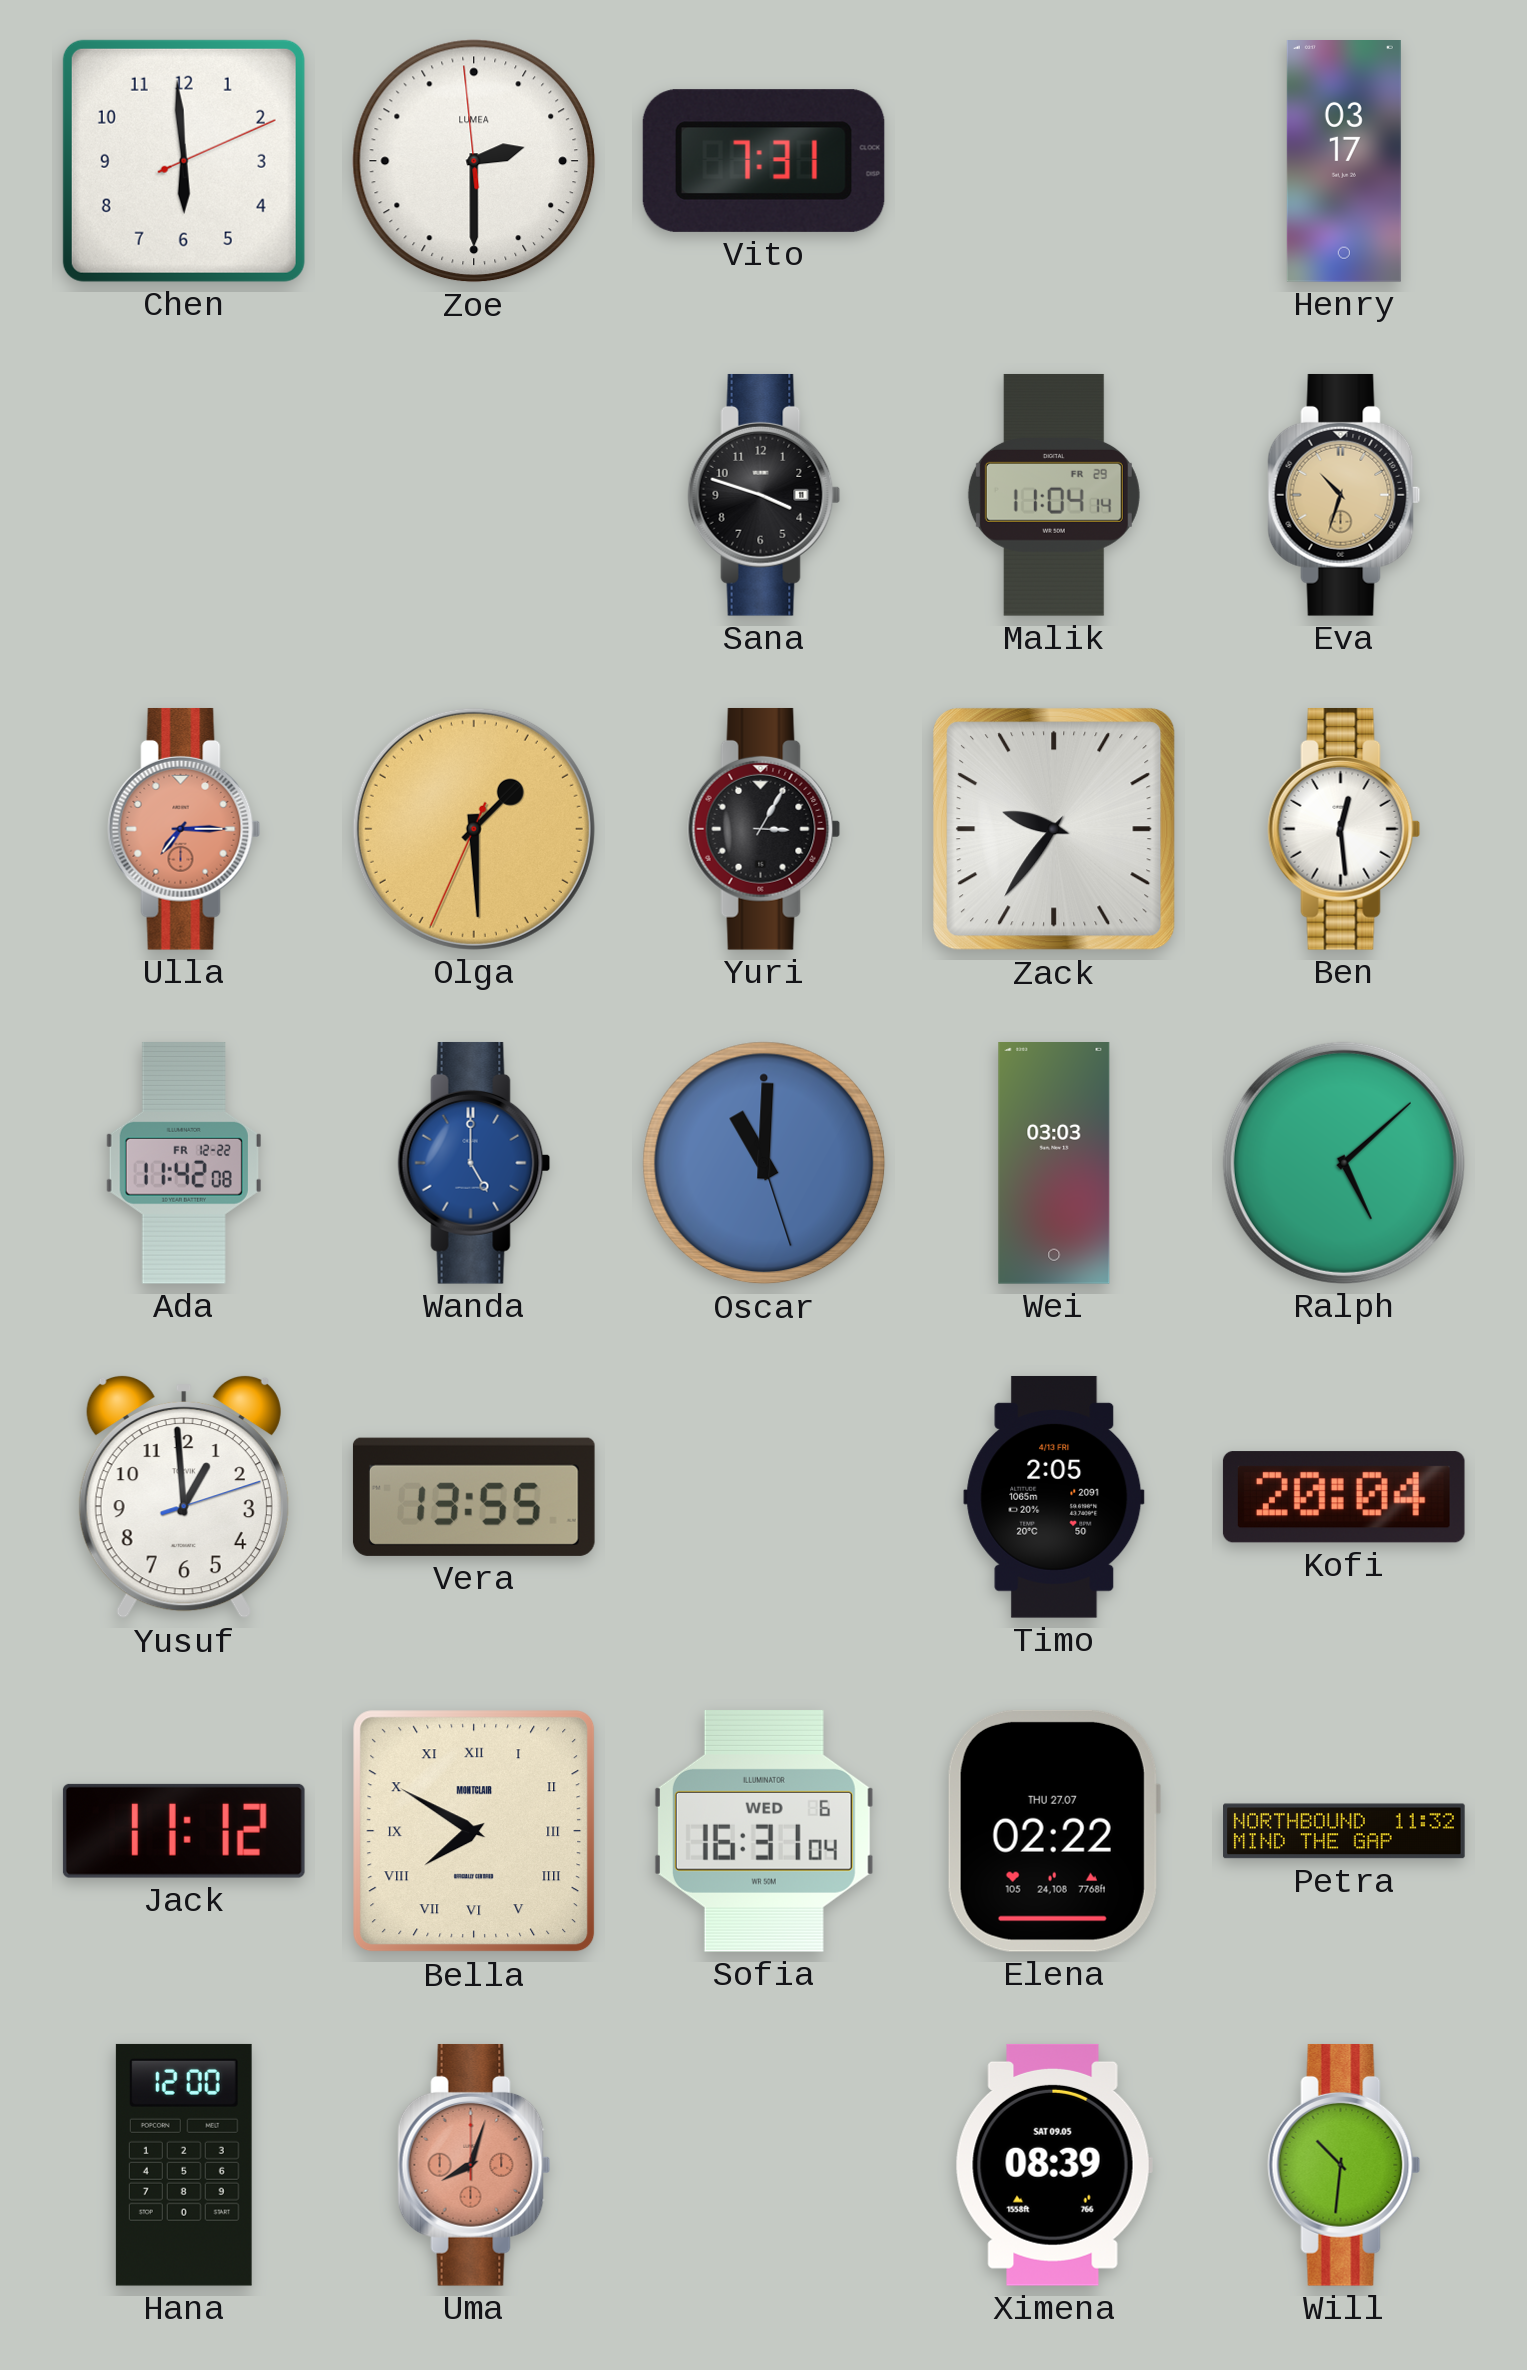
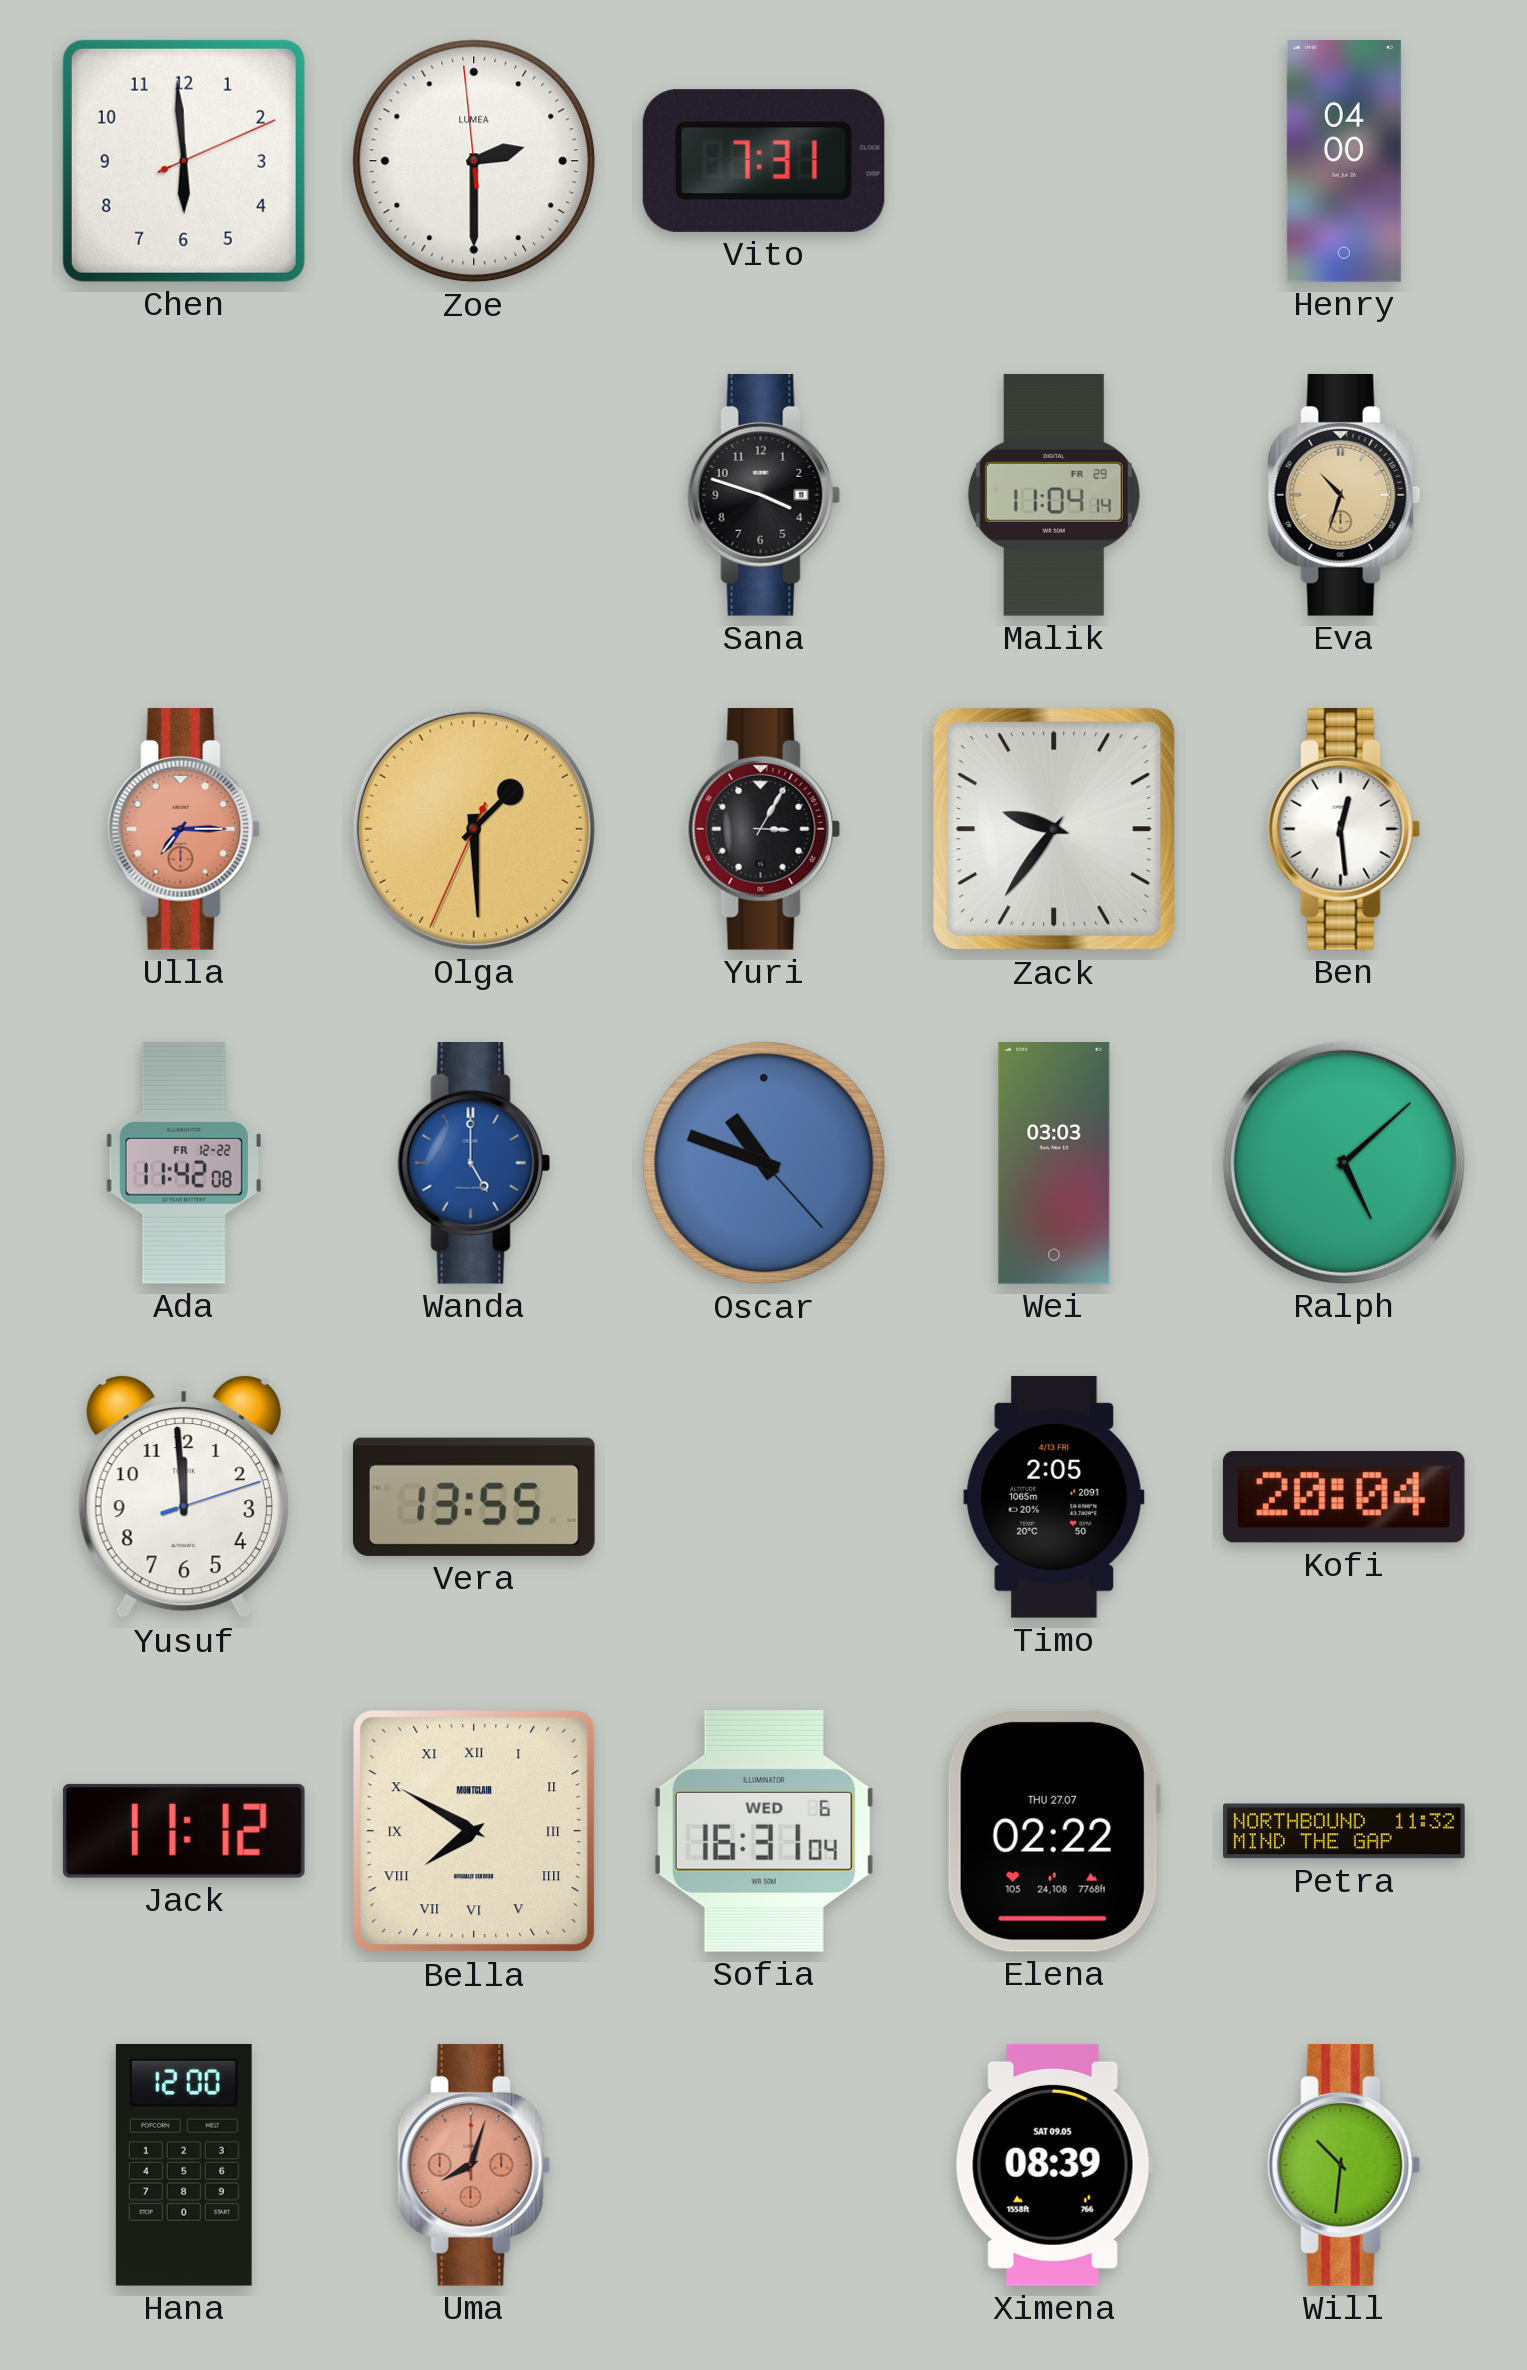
Henry: 03:17 -> 04:00 (1344, 162)
Oscar: 11:00 -> 10:48 (764, 1163)
Yusuf: 12:59 -> 11:59 (184, 1497)
